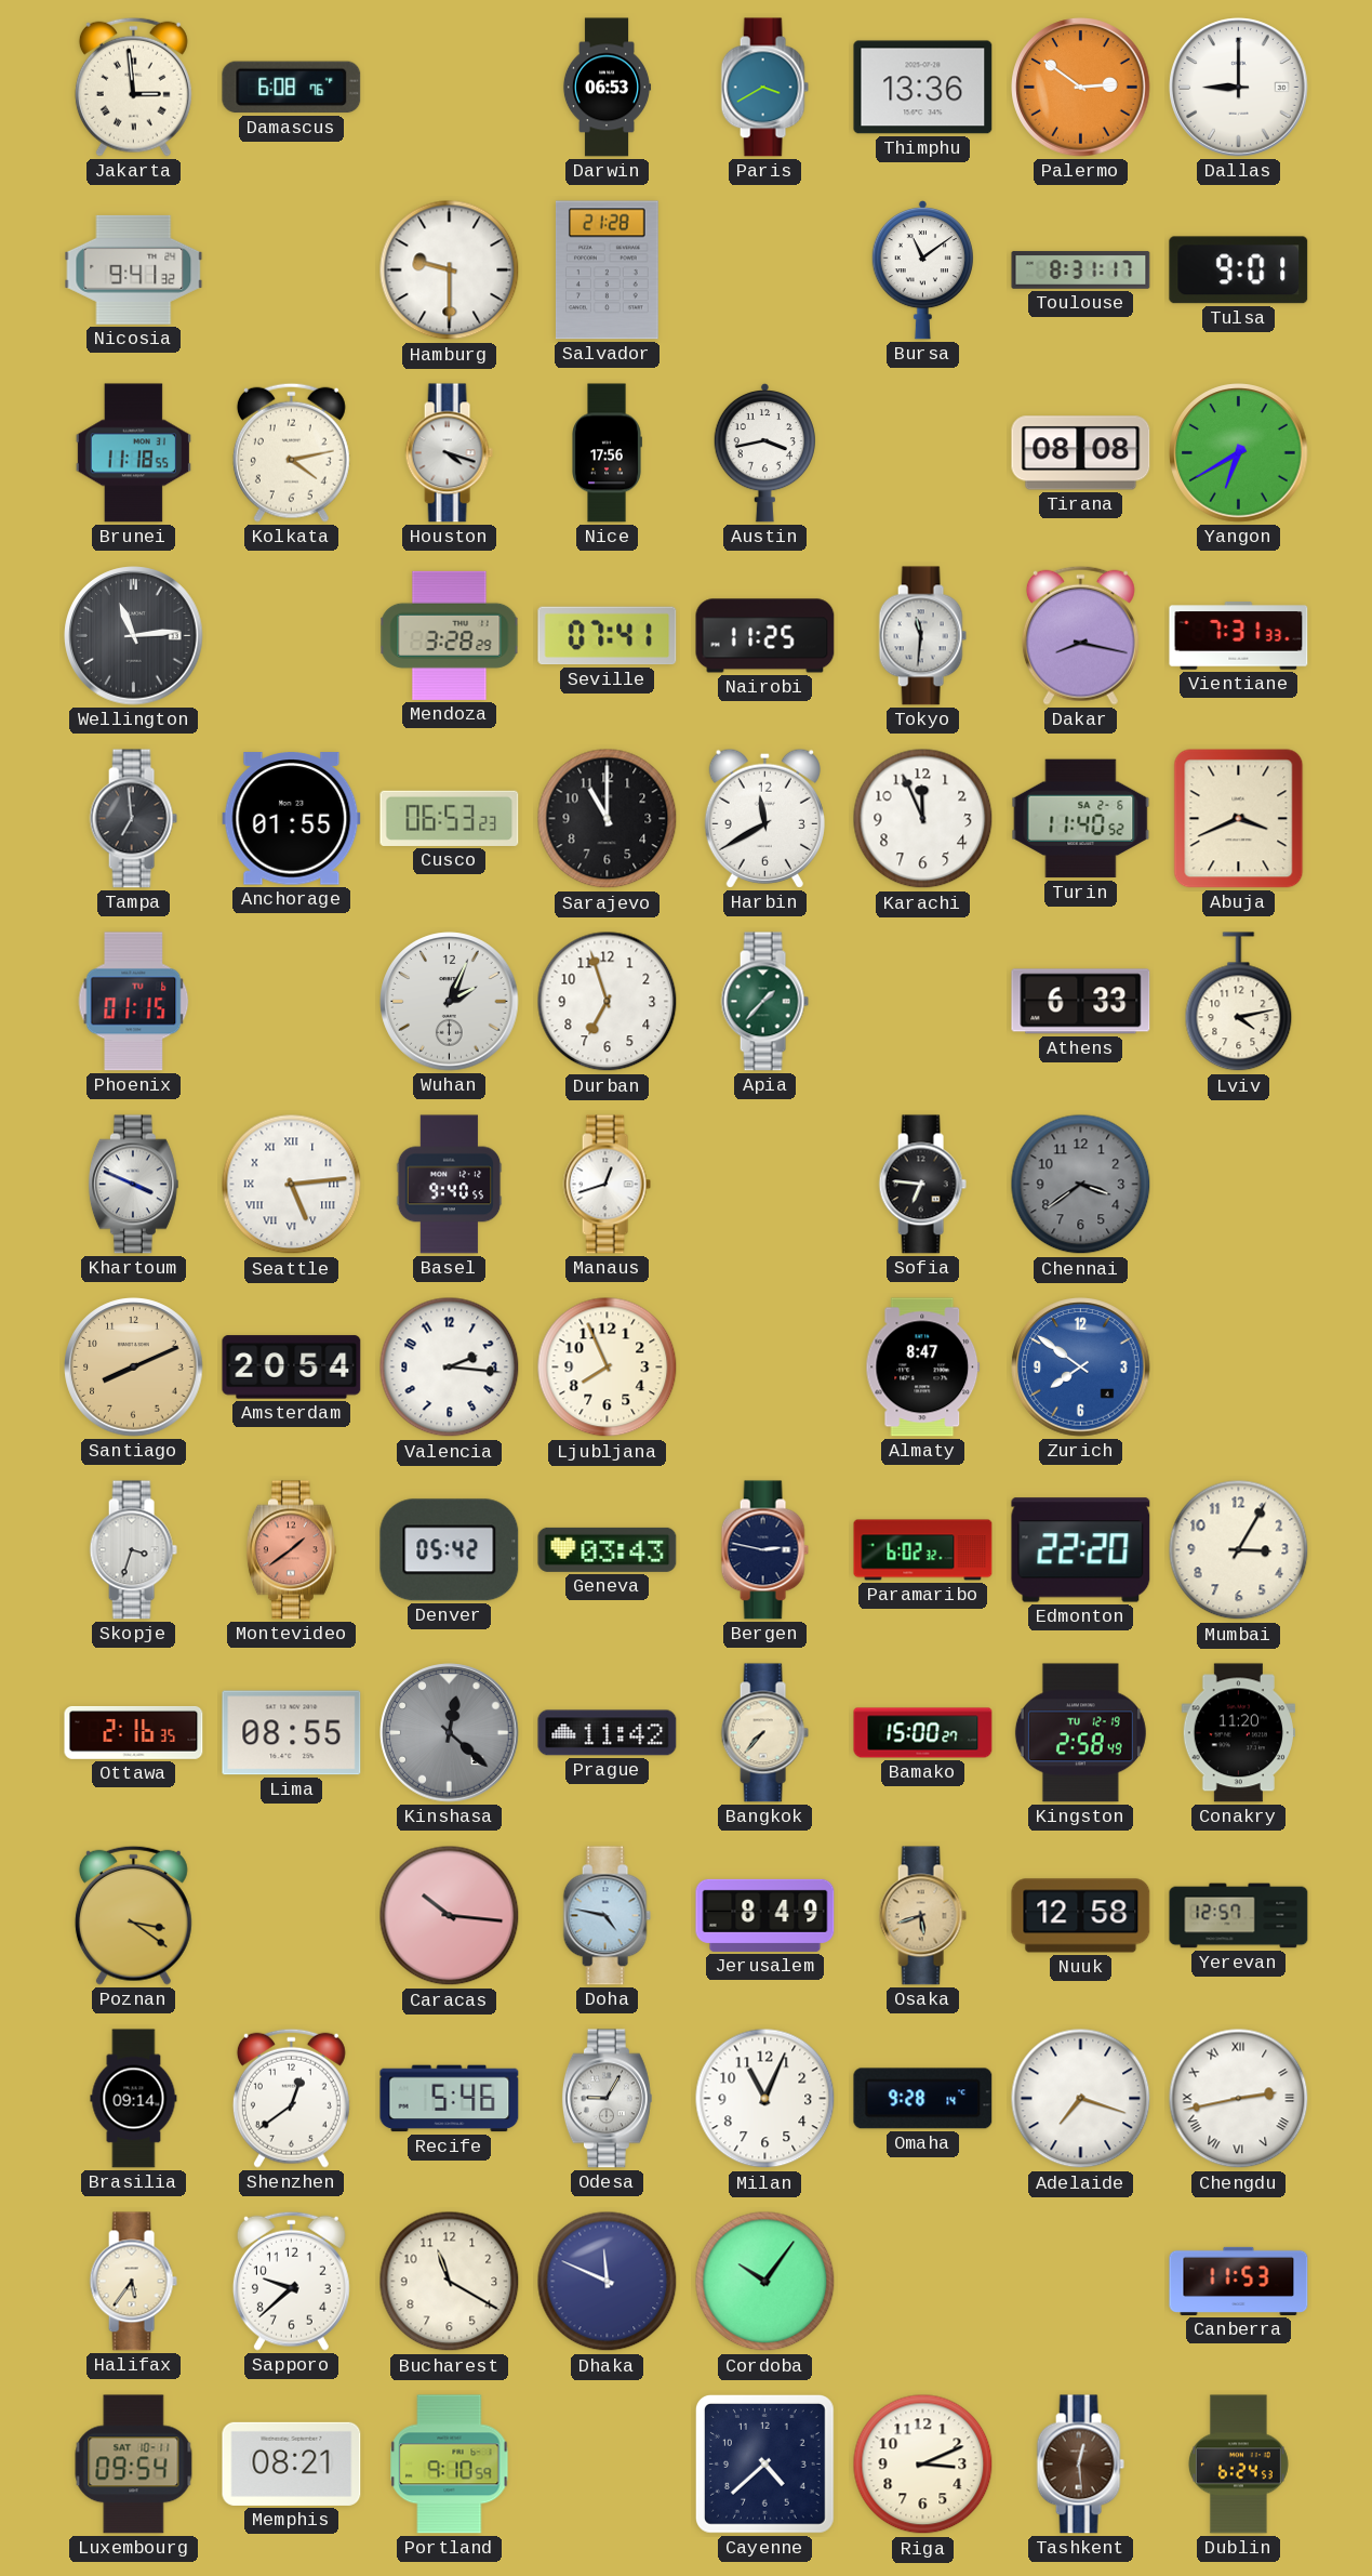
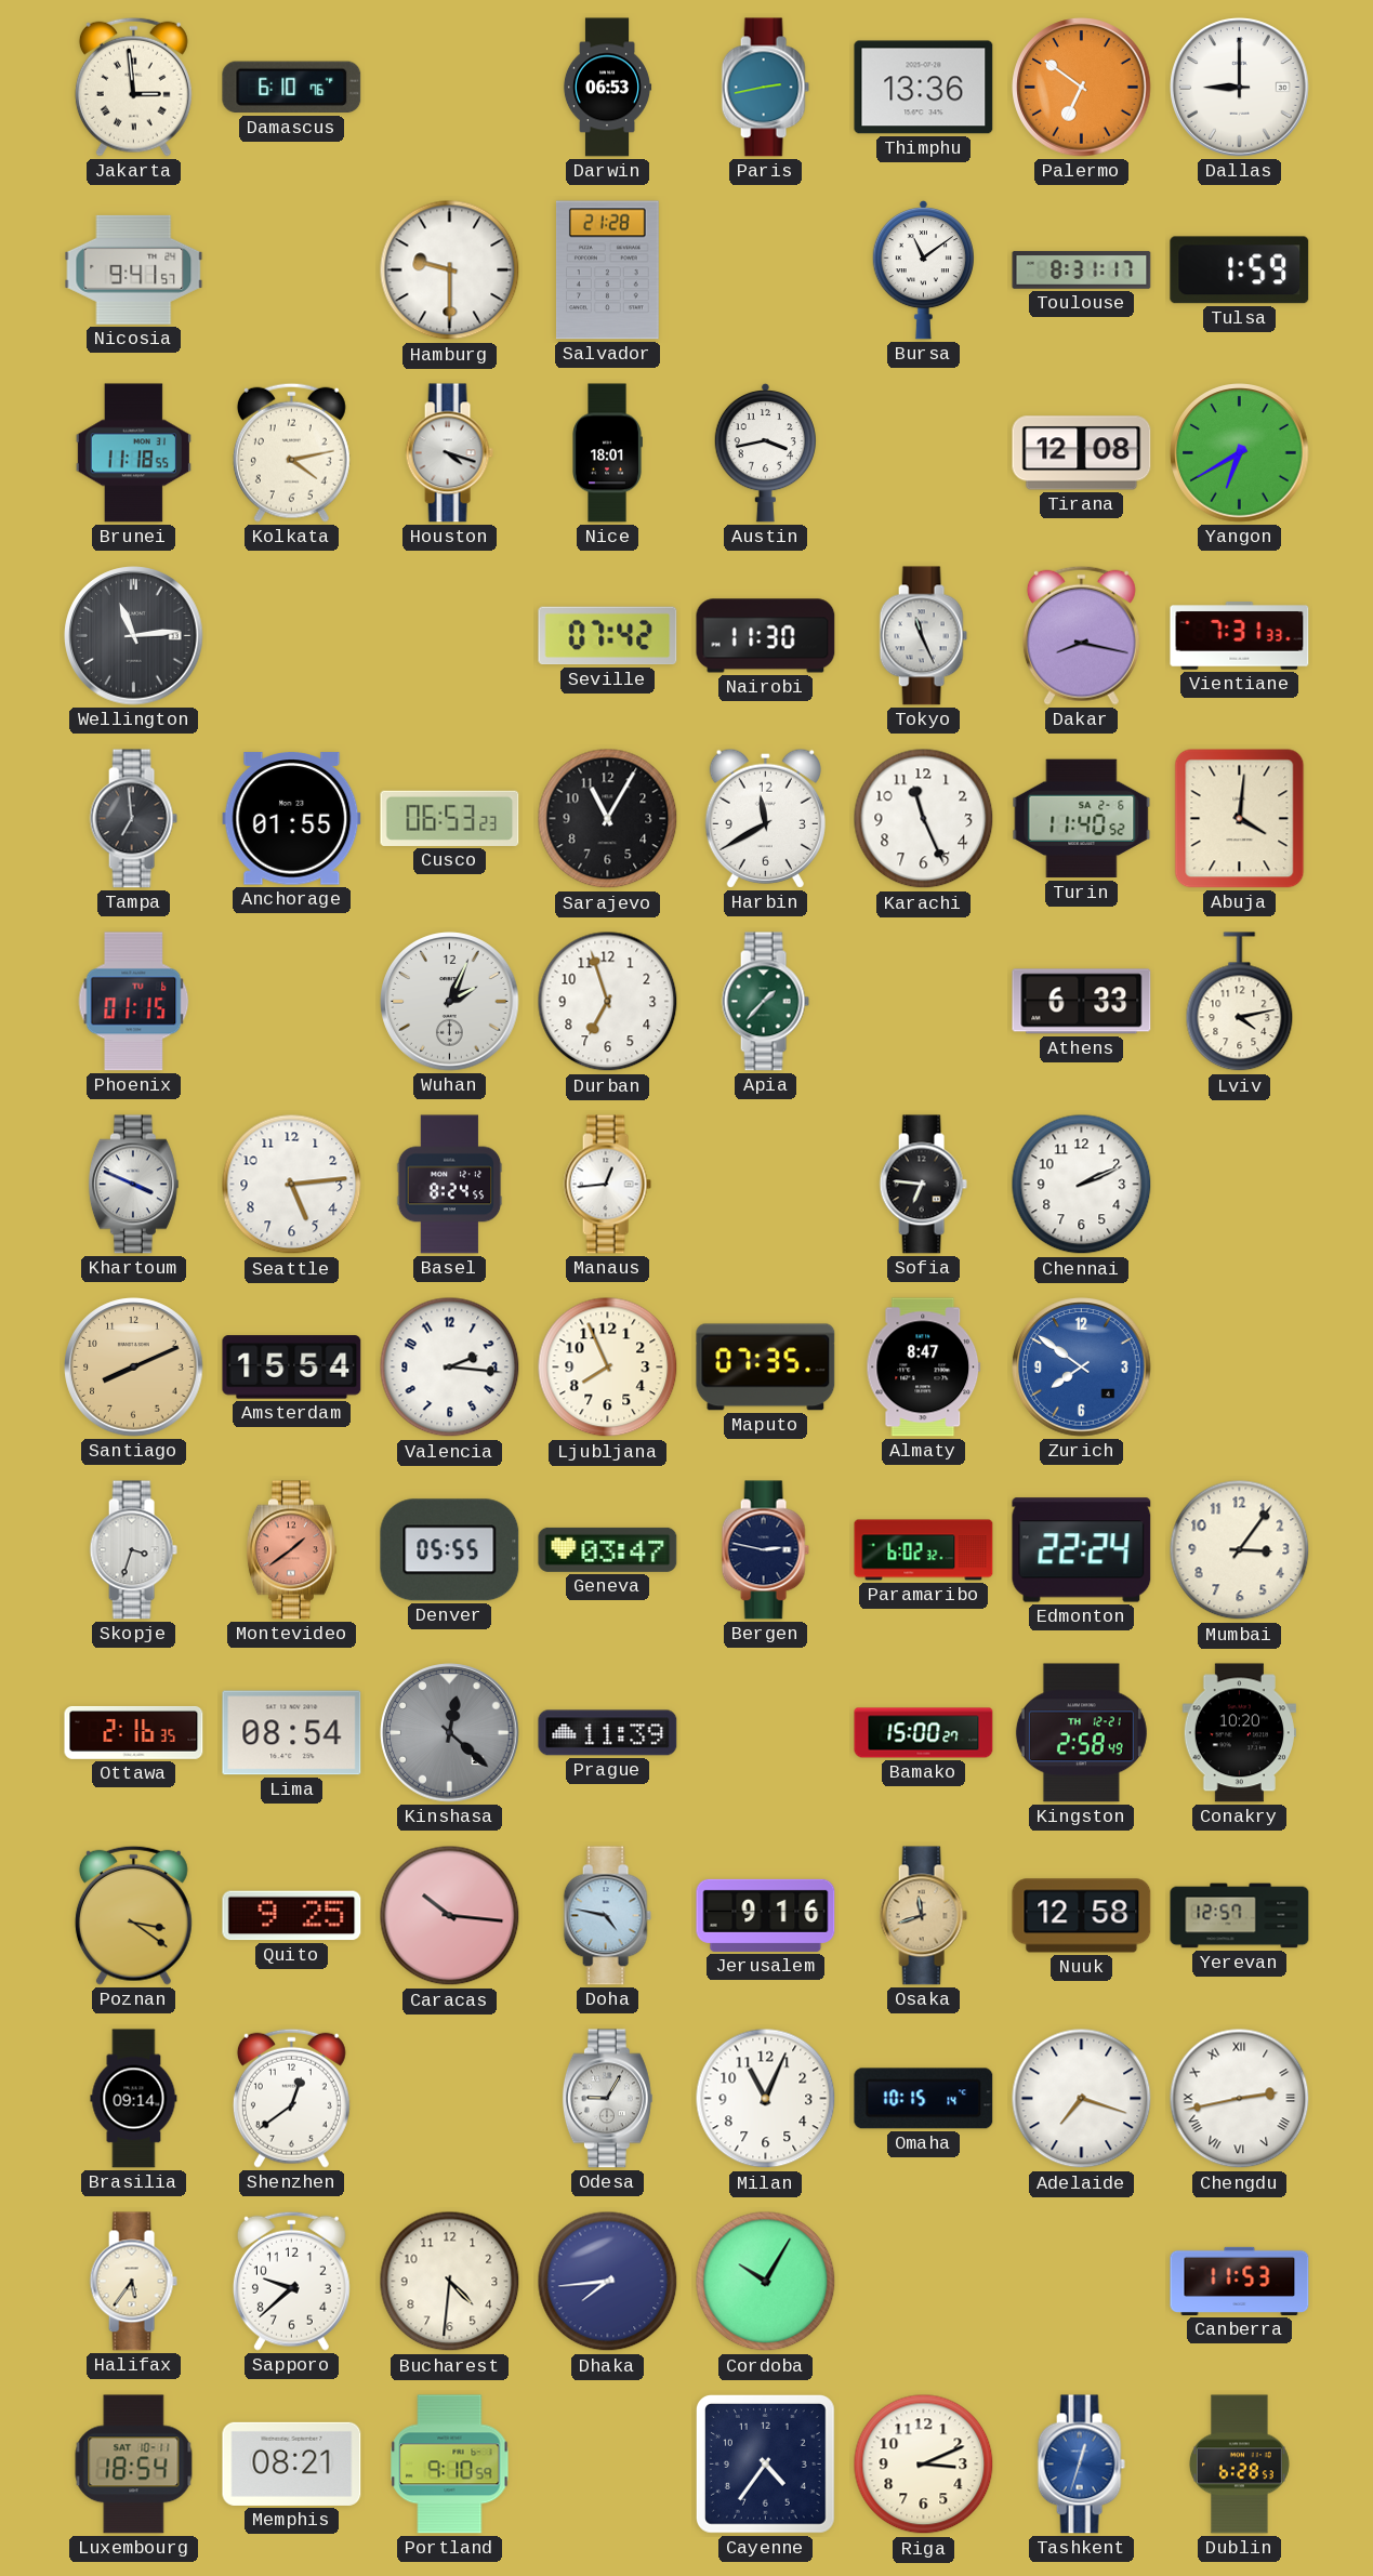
Damascus: 6:08 -> 6:10 (292, 88)
Paris: 3:40 -> 2:43 (765, 88)
Palermo: 2:51 -> 6:51 (1082, 88)
Nicosia: 9:41:32 -> 9:41:57 (134, 269)
Tulsa: 9:01 -> 1:59 (1240, 270)
Nice: 17:56 -> 18:01 (607, 453)
Tirana: 08:08 -> 12:08 (1082, 453)
Mendoza: 3:28 -> none (450, 635)
Seville: 07:41 -> 07:42 (608, 636)
Nairobi: 11:25 -> 11:30 (766, 636)
Tokyo: 11:31 -> 11:26 (923, 636)
Sarajevo: 11:00 -> 11:05 (608, 819)
Karachi: 11:56 -> 11:26 (924, 819)
Abuja: 3:41 -> 4:01 (1240, 819)
Seattle numerals: Roman -> Arabic (292, 1185)
Basel: 9:40 -> 8:24 (450, 1185)
Manaus: 12:42 -> 12:44 (607, 1185)
Chennai: 3:39 -> 2:11 (1082, 1185)
Chennai dial: grey -> white (1082, 1185)
Amsterdam: 20:54 -> 15:54 (292, 1368)
Maputo: none -> 07:35 (766, 1368)
Denver: 05:42 -> 05:55 (450, 1550)
Geneva: 03:43 -> 03:47 (608, 1549)
Edmonton: 22:20 -> 22:24 (1082, 1550)
Mumbai: 3:05 -> 3:06 (1240, 1550)
Lima: 08:55 -> 08:54 (292, 1733)
Prague: 11:42 -> 11:39 (608, 1733)
Bangkok: 7:37 -> none (764, 1733)
Kingston date: TU 12-19 -> TH 12-21 (1081, 1733)
Conakry: 11:20 -> 10:20 (1239, 1733)
Quito: none -> 9:25 (292, 1916)
Jerusalem: 8:49 -> 9:16 (766, 1915)
Osaka: 5:42 -> 11:42 (923, 1916)
Recife: 5:46 -> none (450, 2099)
Omaha: 9:28 -> 10:15 (924, 2099)
Bucharest: 11:20 -> 4:31 (450, 2282)
Dhaka: 11:49 -> 7:44 (608, 2282)
Cordoba: 10:06 -> 10:05 (766, 2282)
Luxembourg: 09:54 -> 18:54 (134, 2465)
Cayenne: 4:38 -> 4:36 (765, 2463)
Tashkent: 12:29 -> 12:33 (1081, 2465)
Tashkent dial: brown -> blue (1081, 2465)
Dublin: 6:24 -> 6:28 (1239, 2465)
